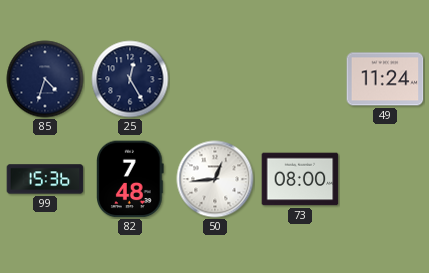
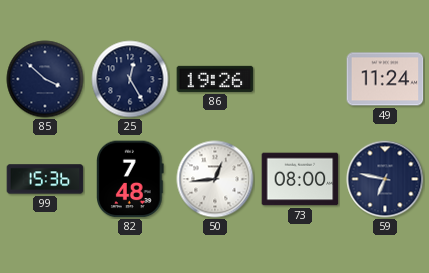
85: 4:33 -> 3:52 (45, 79)
86: none -> 19:26 (215, 79)
59: none -> 6:47 (385, 179)
